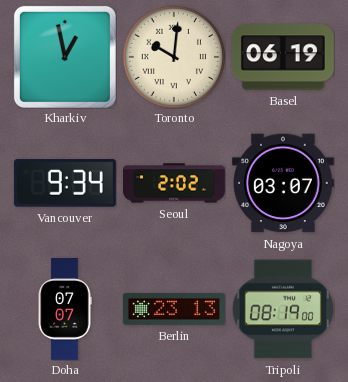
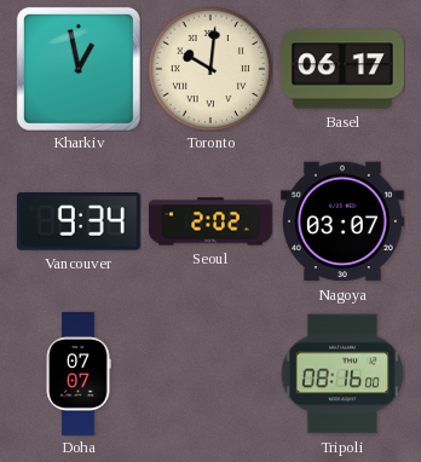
Basel: 06:19 -> 06:17 (342, 69)
Berlin: 23:13 -> none (175, 310)
Tripoli: 08:19 -> 08:16 (342, 374)
